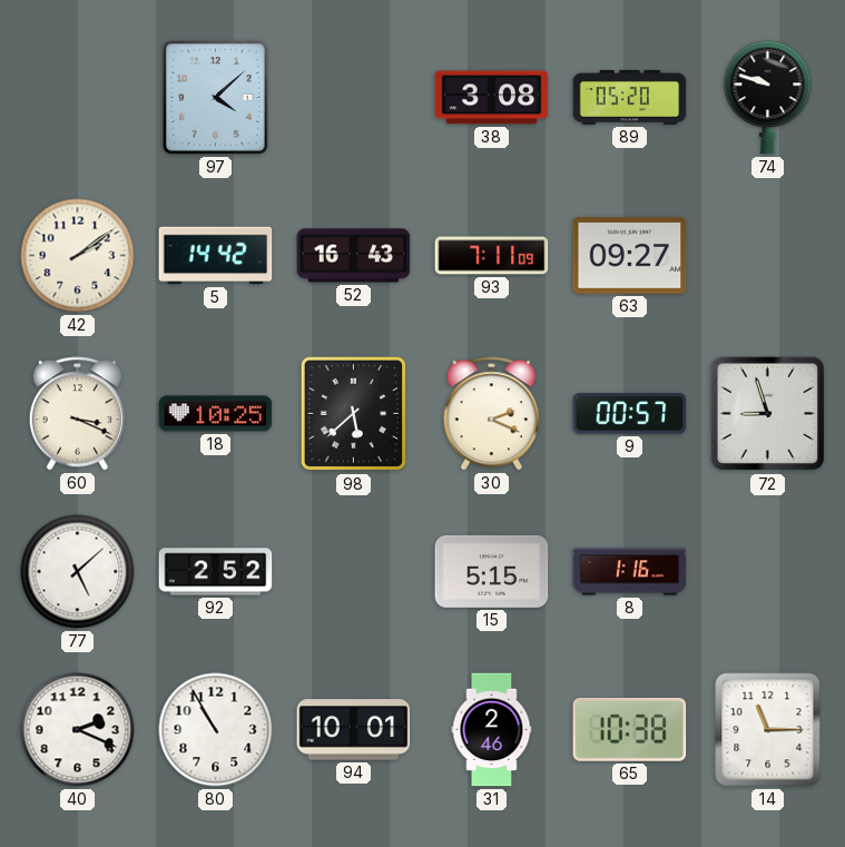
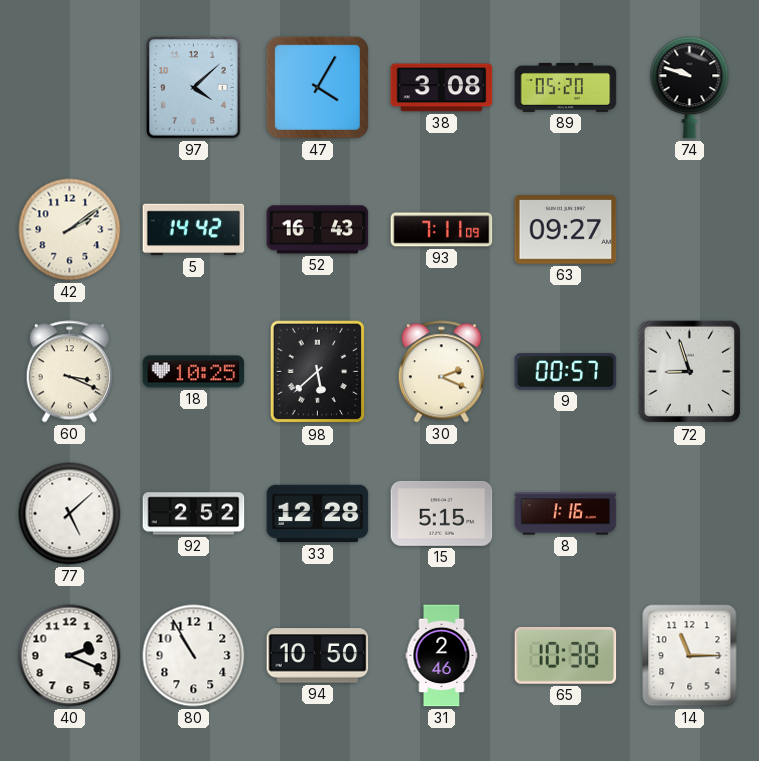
47: none -> 4:05 (317, 87)
33: none -> 12:28 (318, 514)
94: 10:01 -> 10:50 (318, 656)
